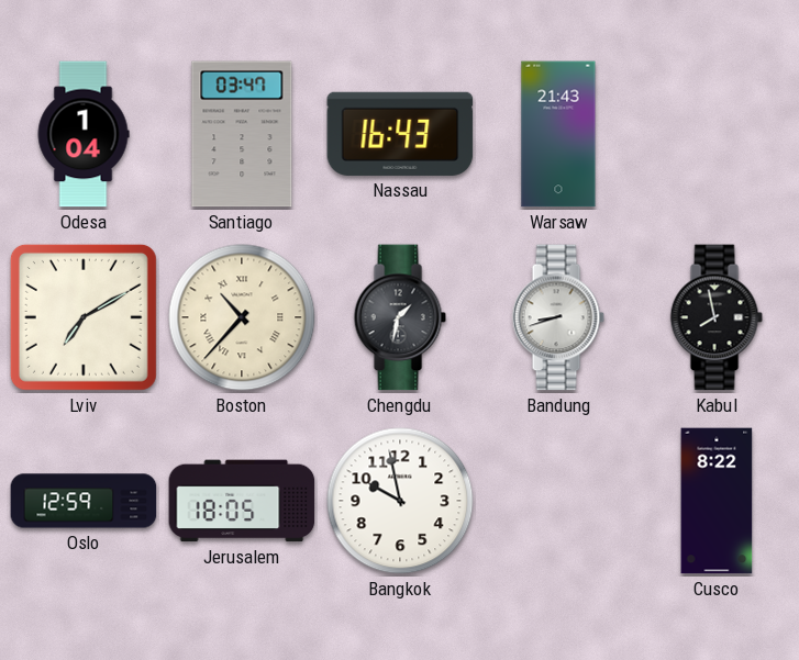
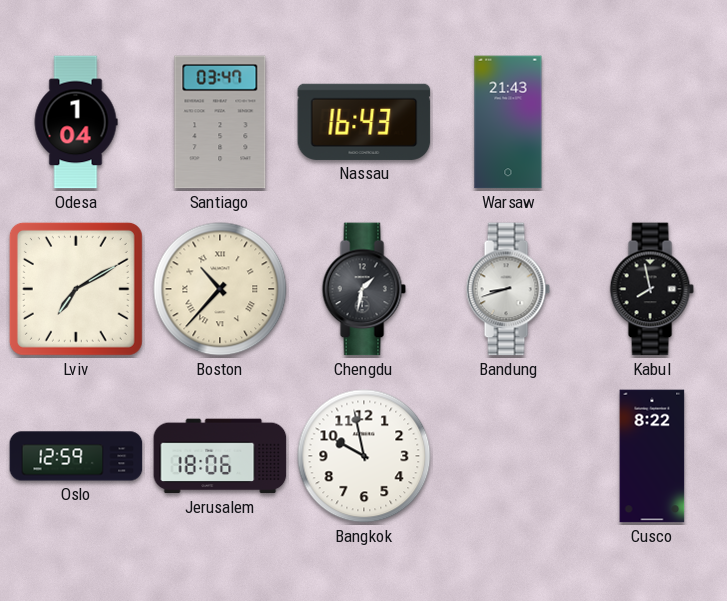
Jerusalem: 18:05 -> 18:06 (220, 456)
